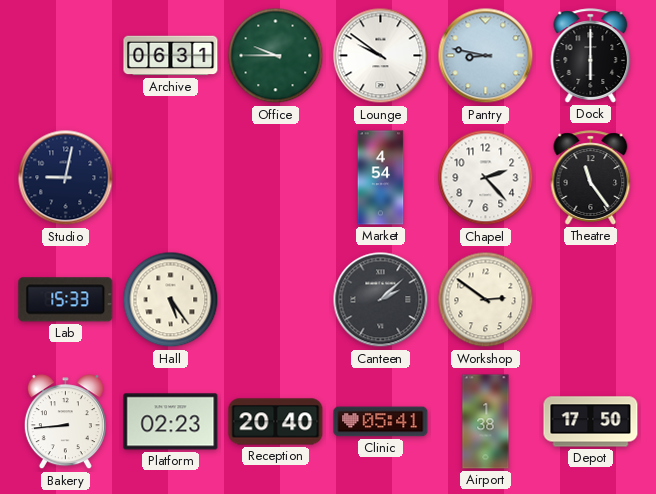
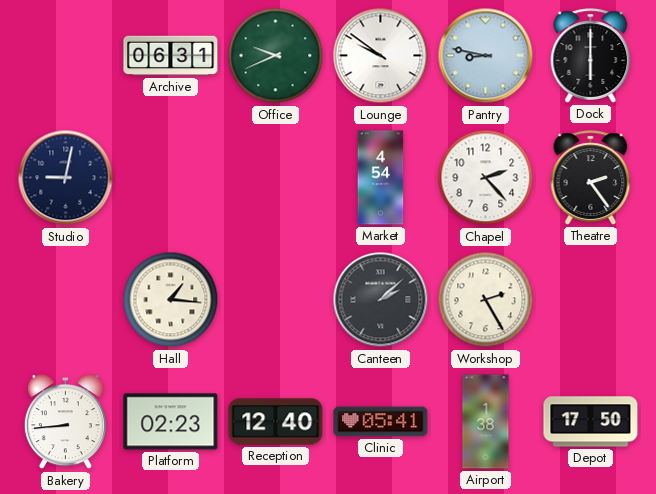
Office: 9:45 -> 9:41 (276, 56)
Theatre: 11:24 -> 2:24 (591, 178)
Lab: 15:33 -> none (66, 300)
Hall: 5:24 -> 1:16 (171, 300)
Workshop: 2:51 -> 2:25 (486, 300)
Reception: 20:40 -> 12:40 (276, 422)
